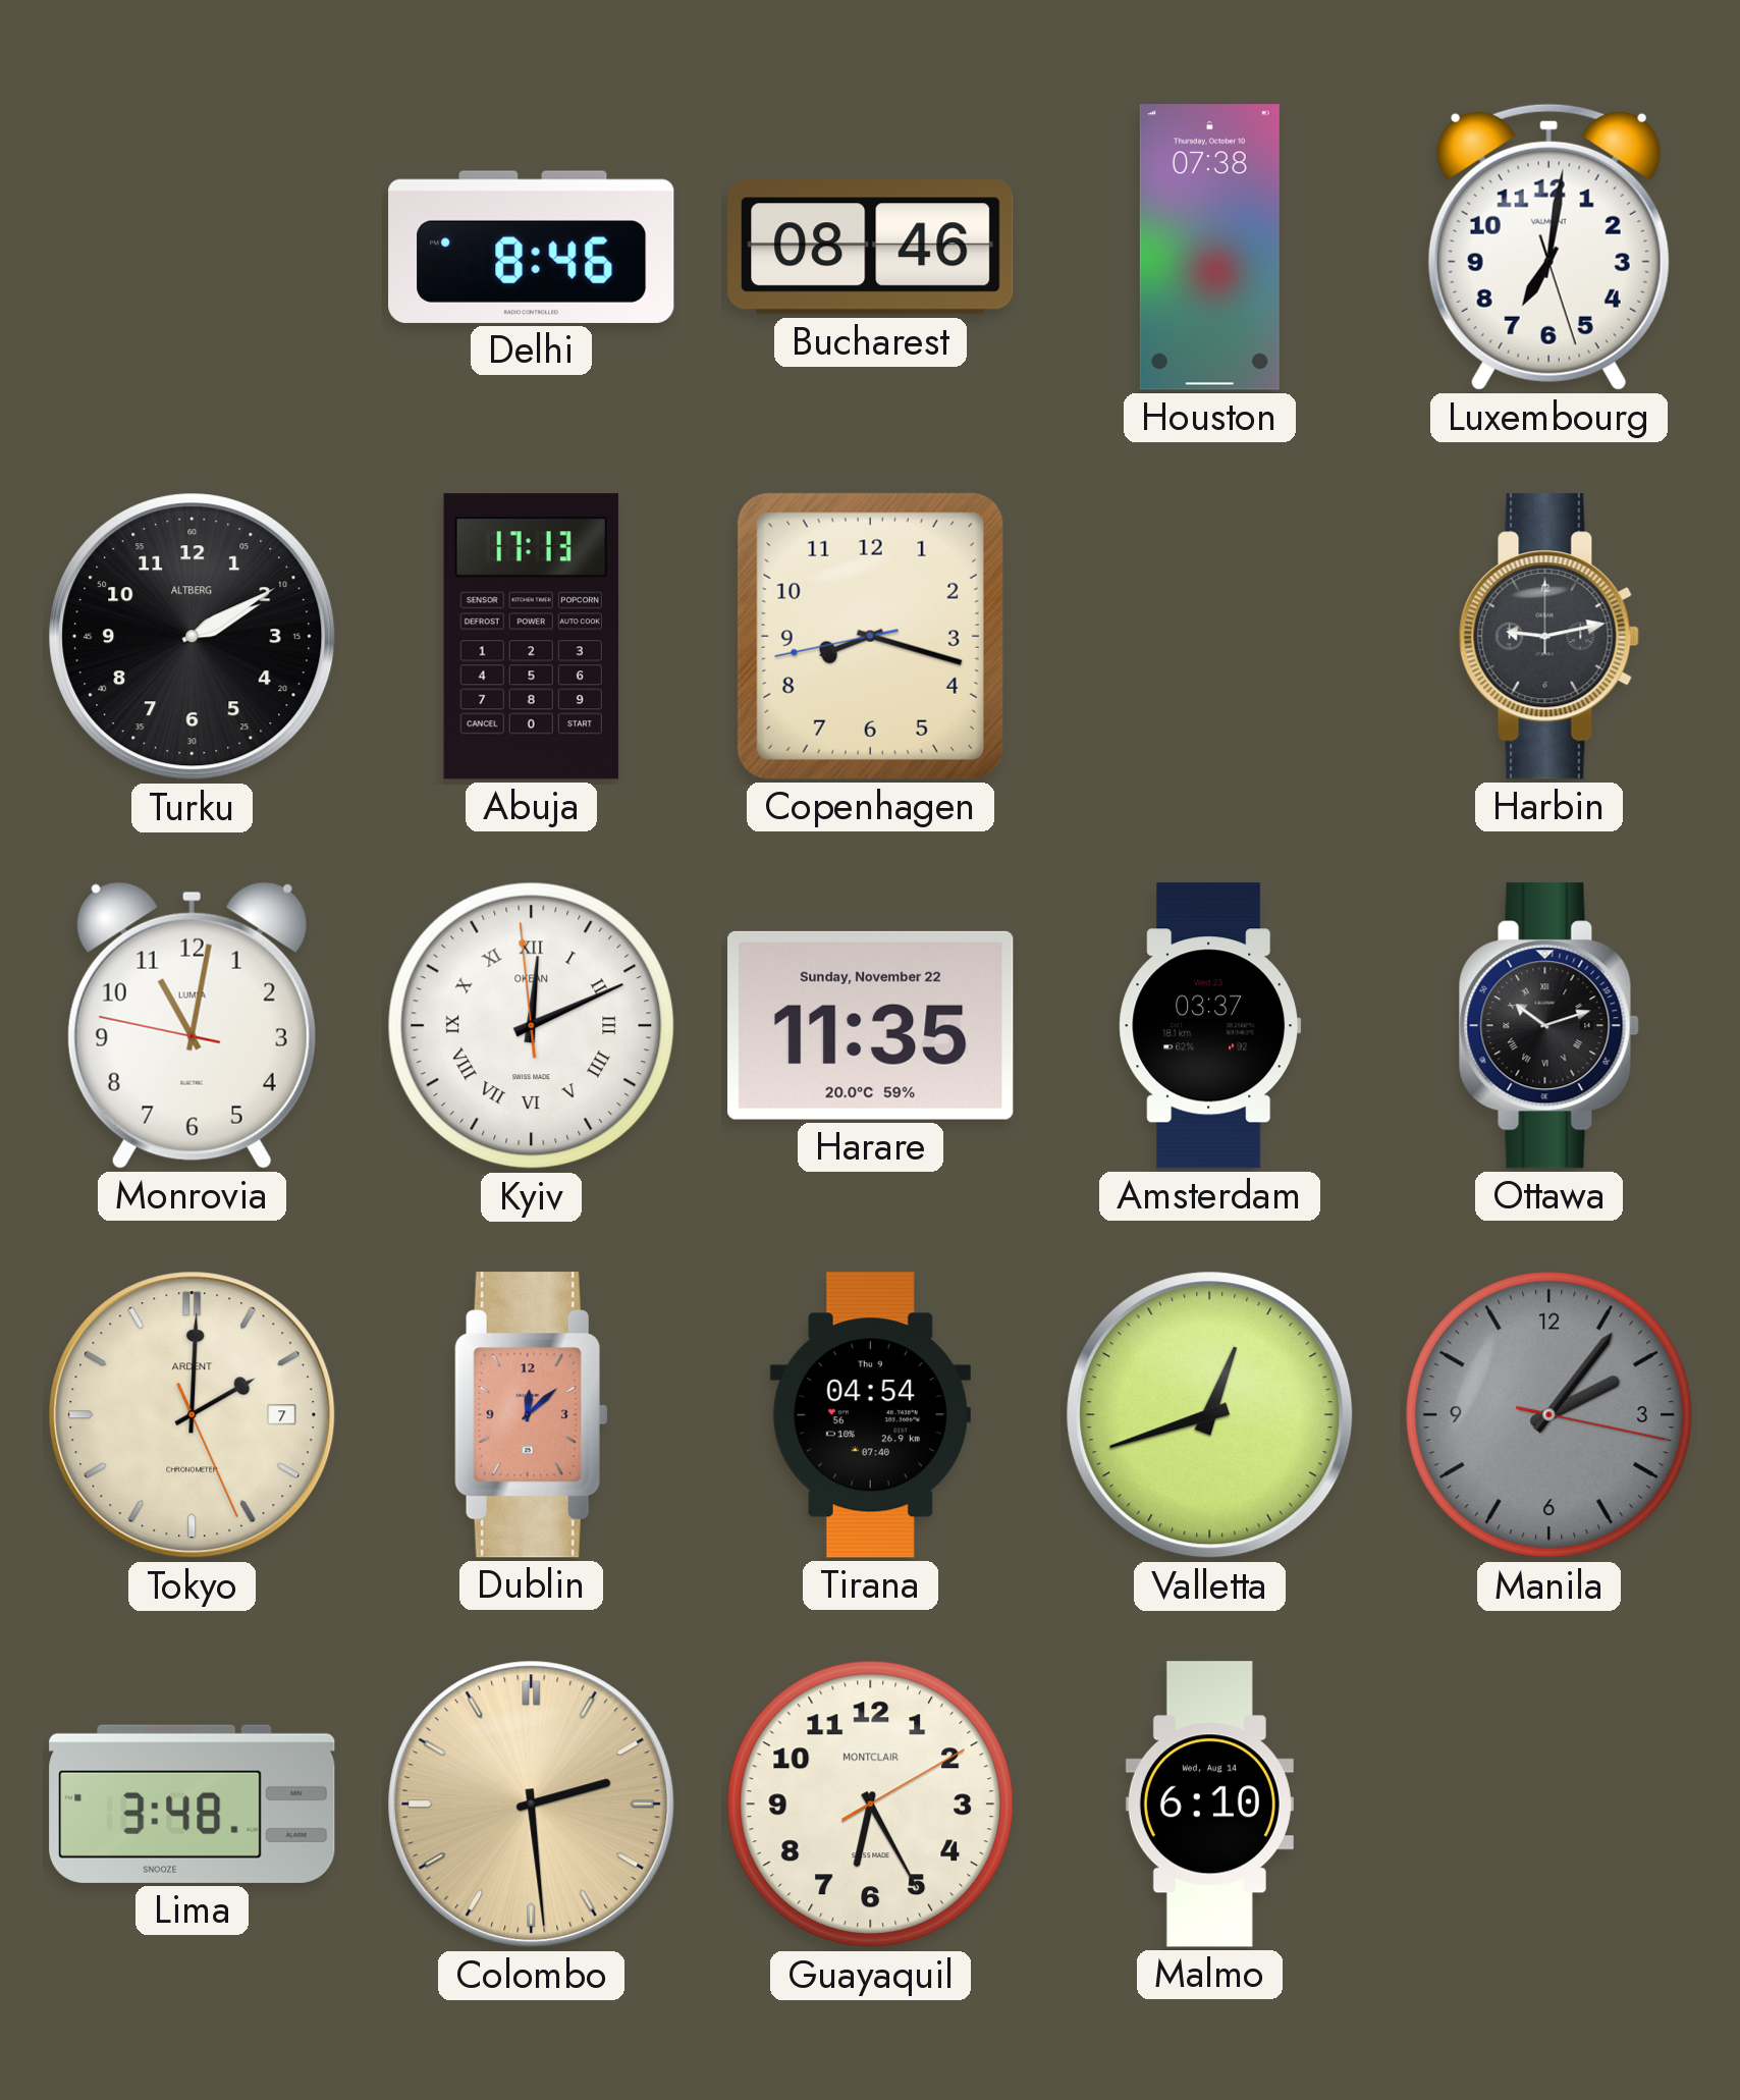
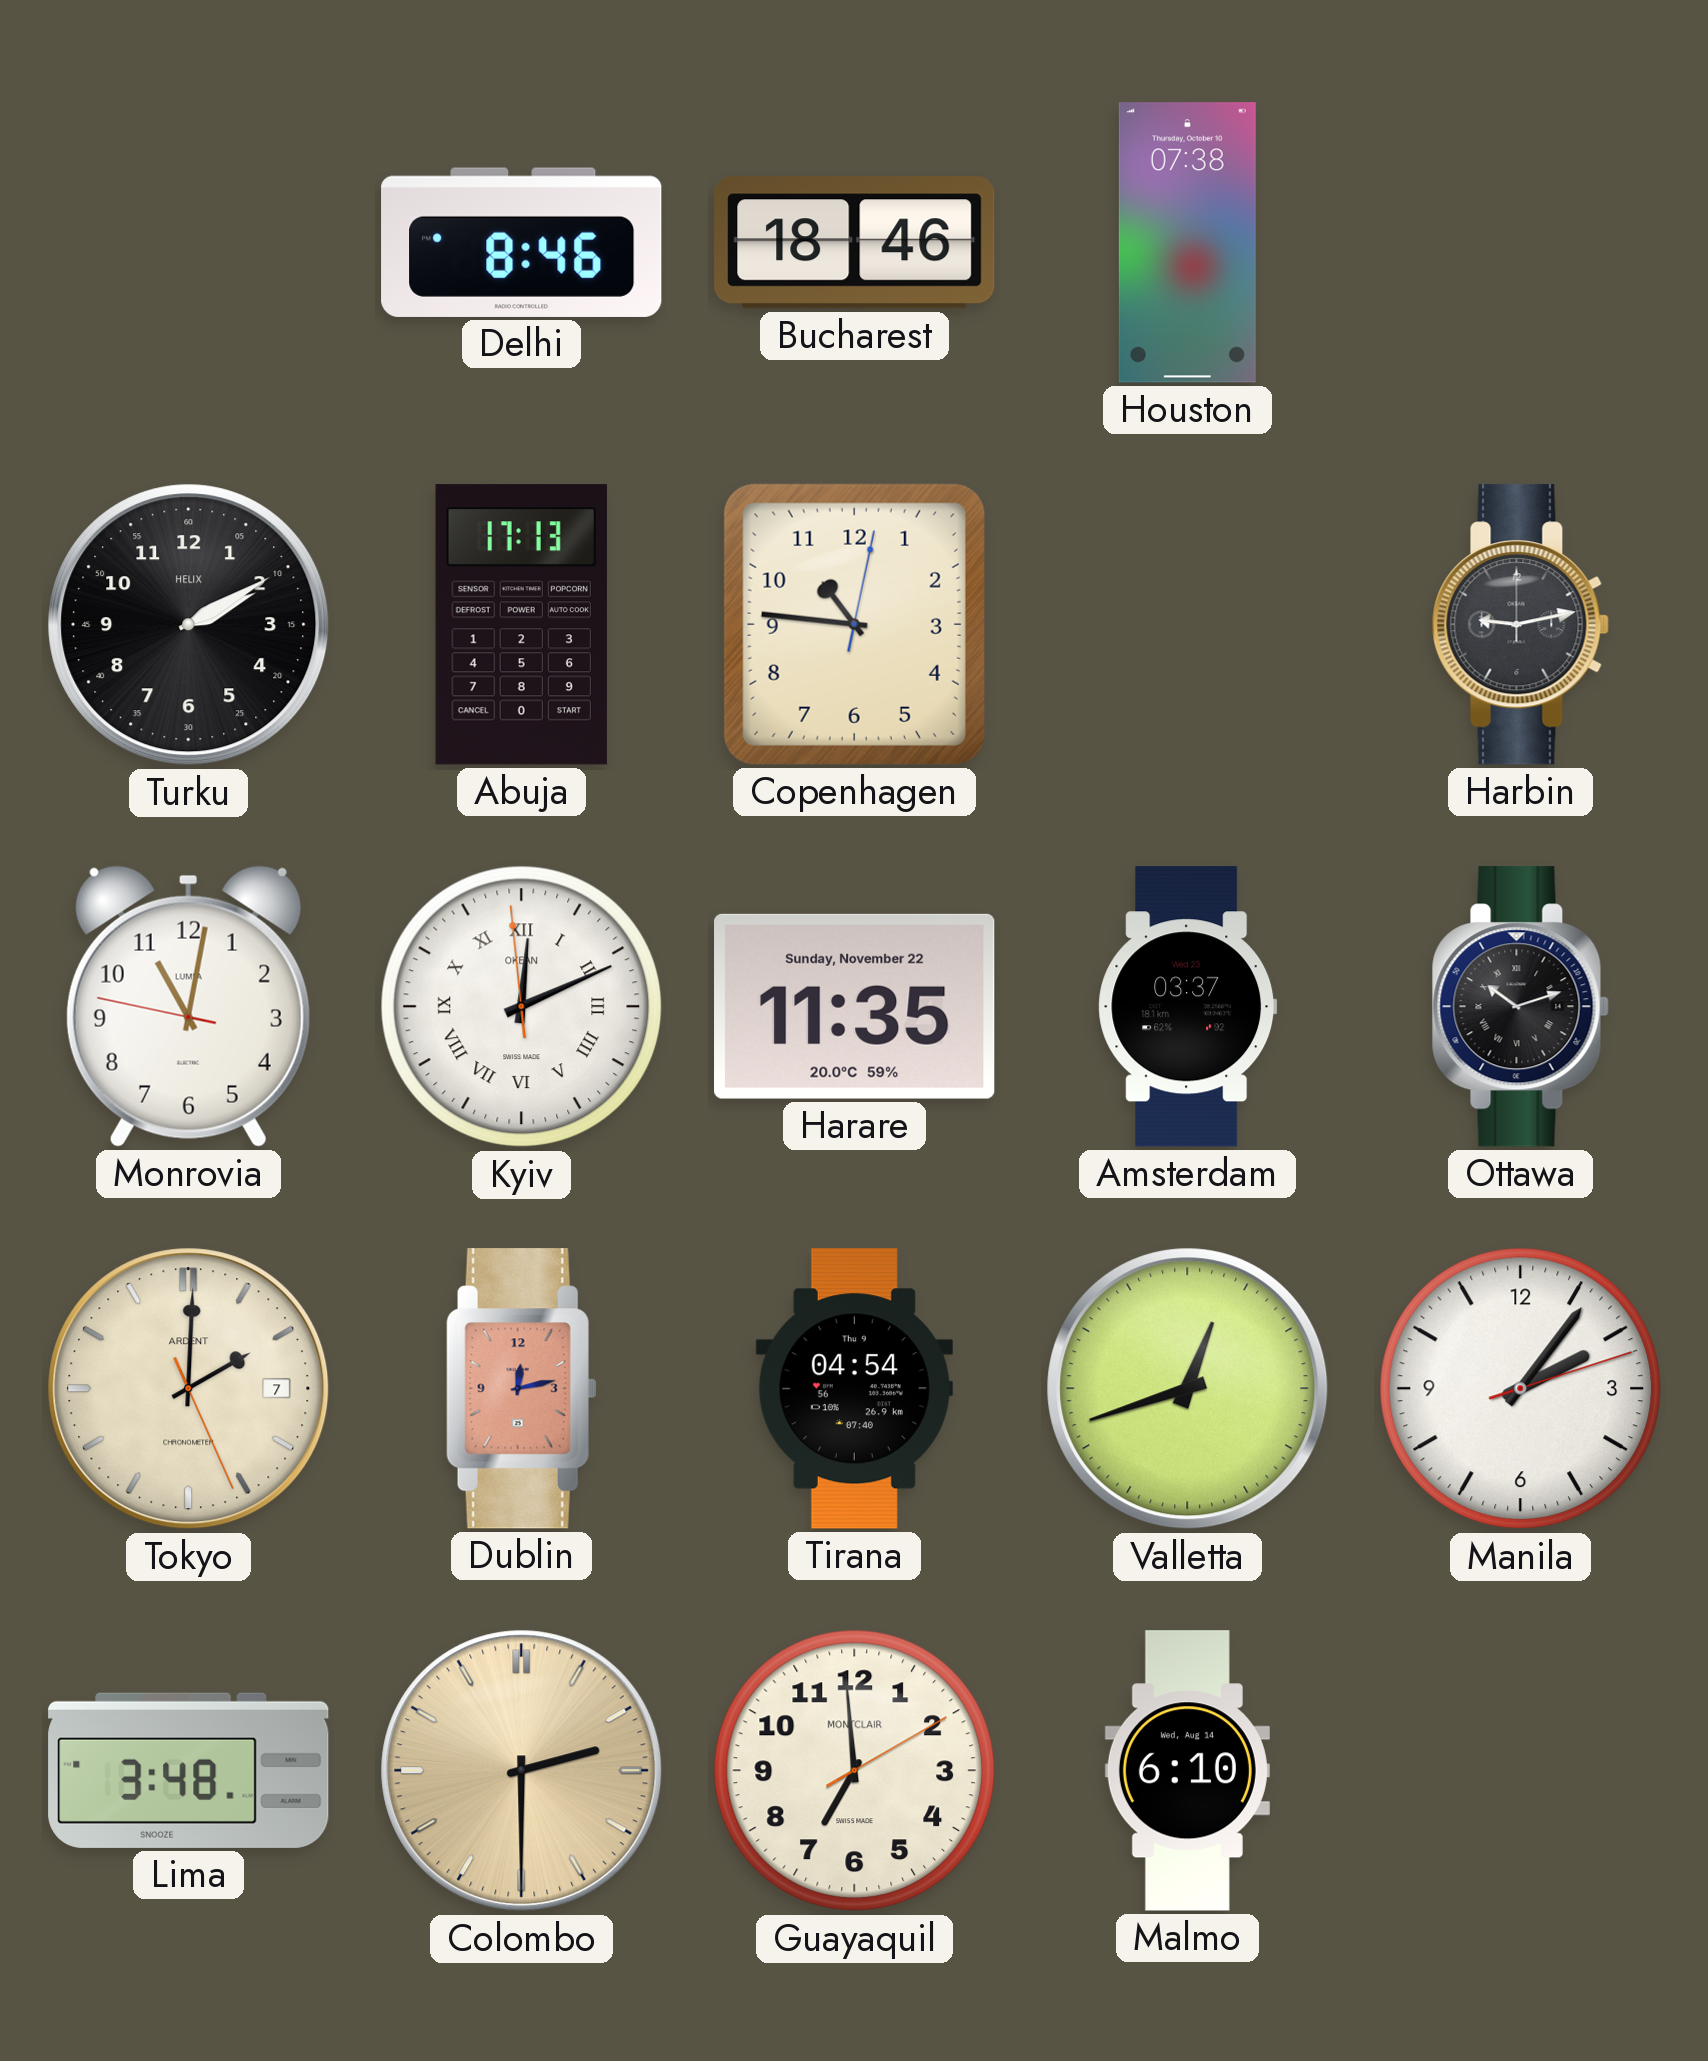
Bucharest: 08:46 -> 18:46 (855, 243)
Luxembourg: 7:01 -> none (1548, 247)
Turku brand: ALTBERG -> HELIX (189, 625)
Copenhagen: 8:17 -> 10:46 (854, 624)
Dublin: 12:08 -> 12:13 (521, 1389)
Manila: 2:06:17 -> 2:06:12 (1521, 1389)
Manila dial: grey -> white (1521, 1389)
Colombo: 2:29 -> 2:30 (522, 1771)
Guayaquil: 6:25 -> 6:59 (855, 1771)
